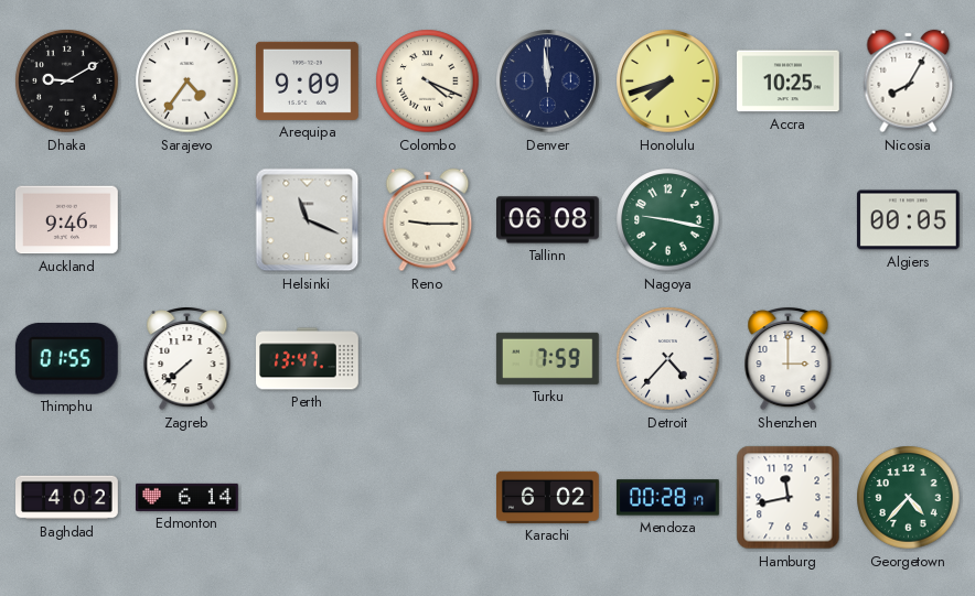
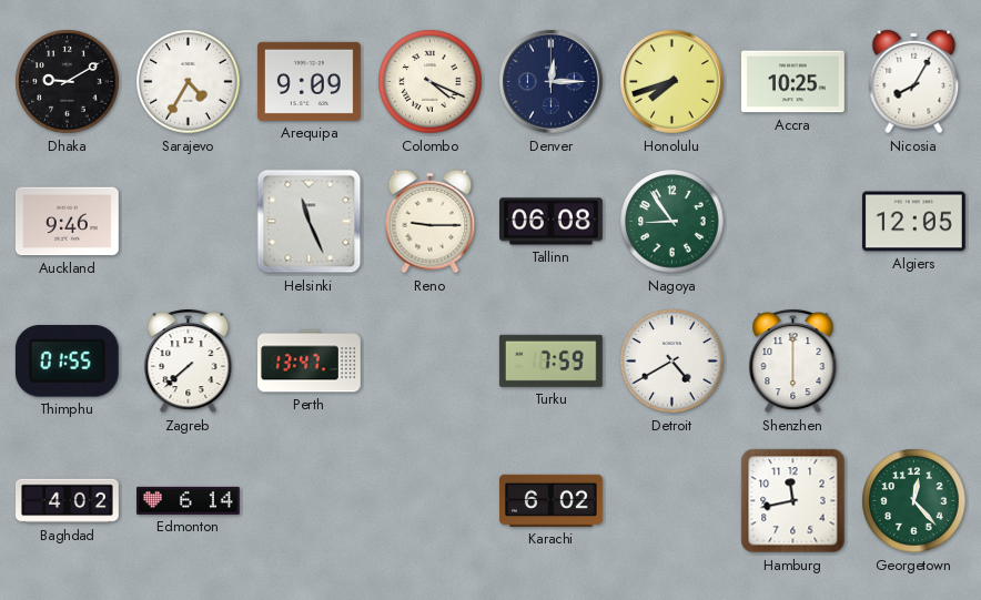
Sarajevo: 4:36 -> 4:35 (189, 82)
Denver: 11:59 -> 12:15 (552, 82)
Helsinki: 11:19 -> 11:26 (310, 222)
Nagoya: 9:17 -> 8:54 (672, 222)
Algiers: 00:05 -> 12:05 (913, 222)
Detroit: 4:37 -> 4:40 (672, 362)
Shenzhen: 3:00 -> 6:00 (793, 362)
Mendoza: 00:28 -> none (667, 498)
Georgetown: 4:37 -> 12:23 (914, 501)
